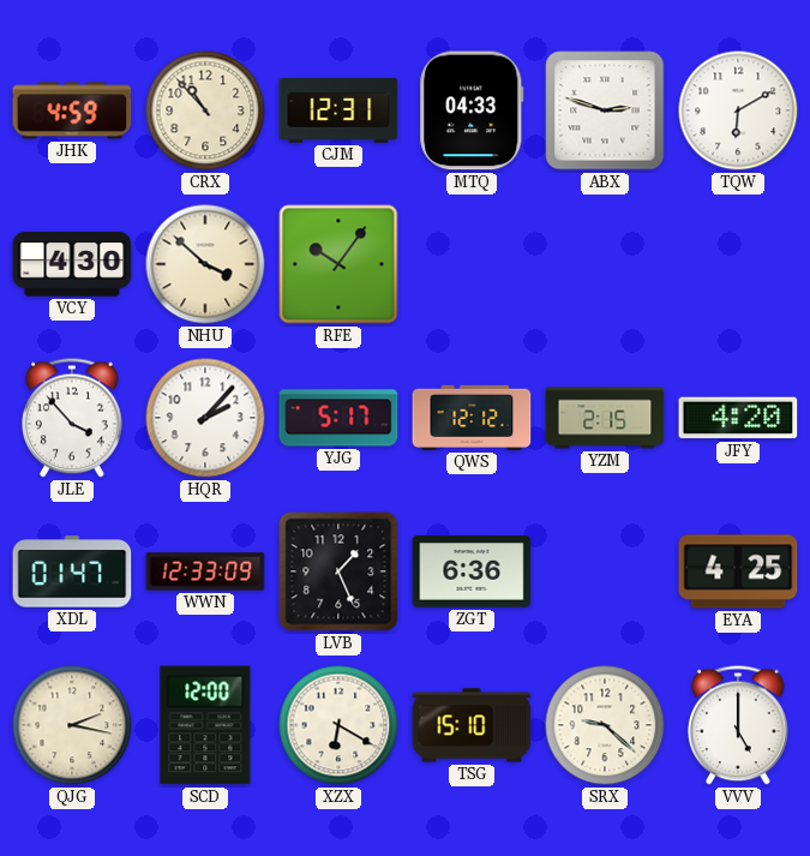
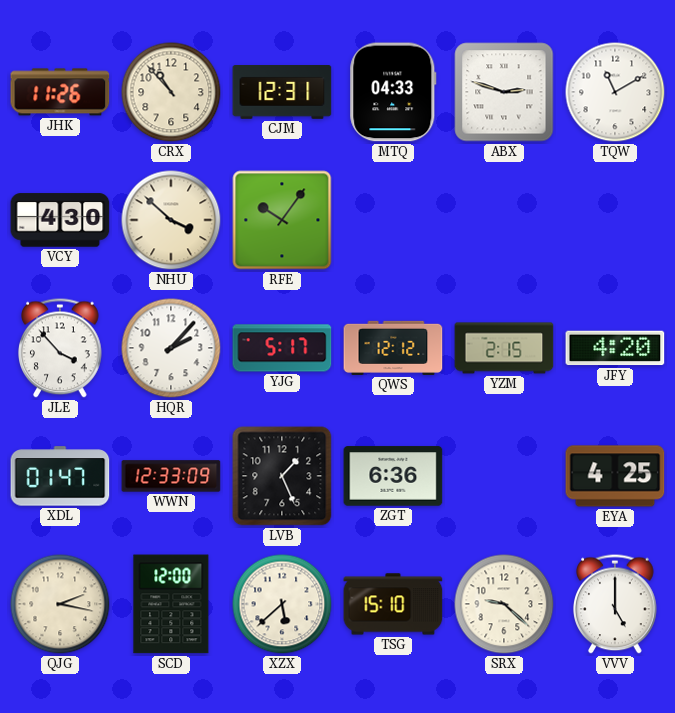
JHK: 4:59 -> 11:26 (60, 92)
TQW: 6:10 -> 11:10 (615, 92)
XZX: 6:20 -> 5:38 (282, 604)
